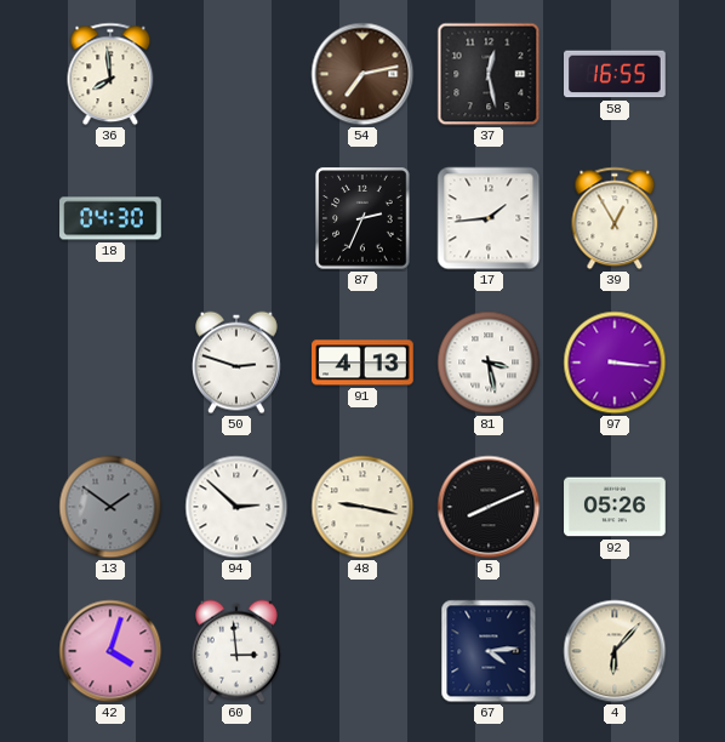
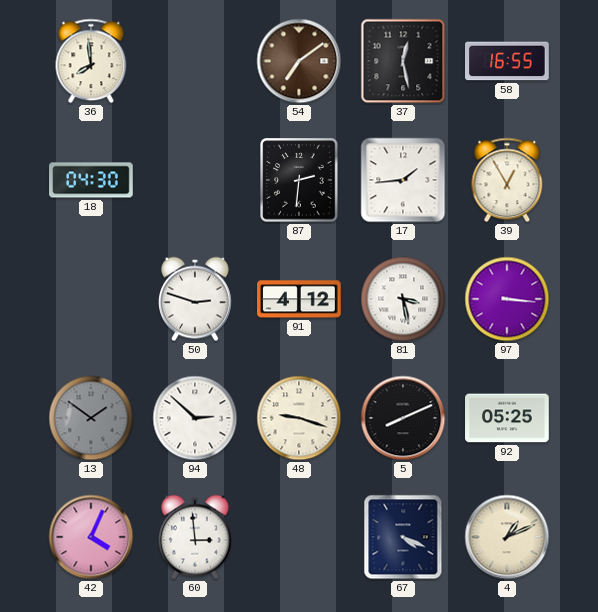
54: 7:13 -> 7:09 (299, 61)
87: 2:34 -> 2:31 (299, 180)
91: 4:13 -> 4:12 (299, 299)
48: 9:17 -> 9:18 (299, 418)
92: 05:26 -> 05:25 (507, 418)
42: 4:03 -> 4:04 (91, 537)
67: 4:14 -> 4:19 (403, 537)
4: 6:07 -> 1:11 (507, 537)
